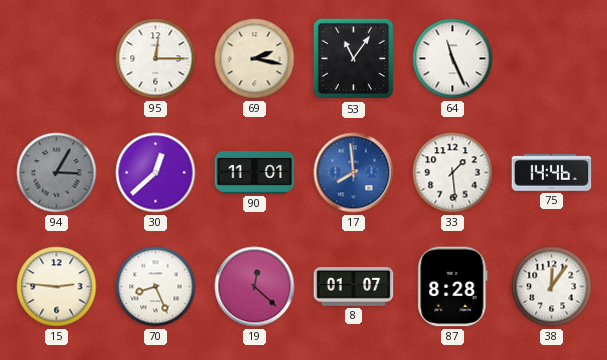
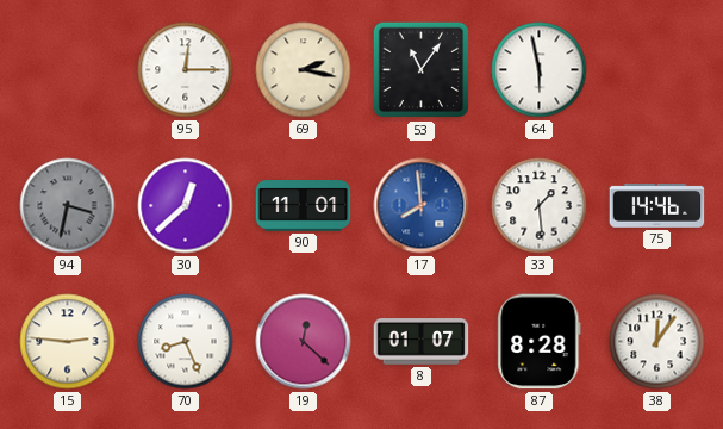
64: 11:26 -> 5:58 (540, 70)
94: 3:05 -> 3:32 (68, 206)
